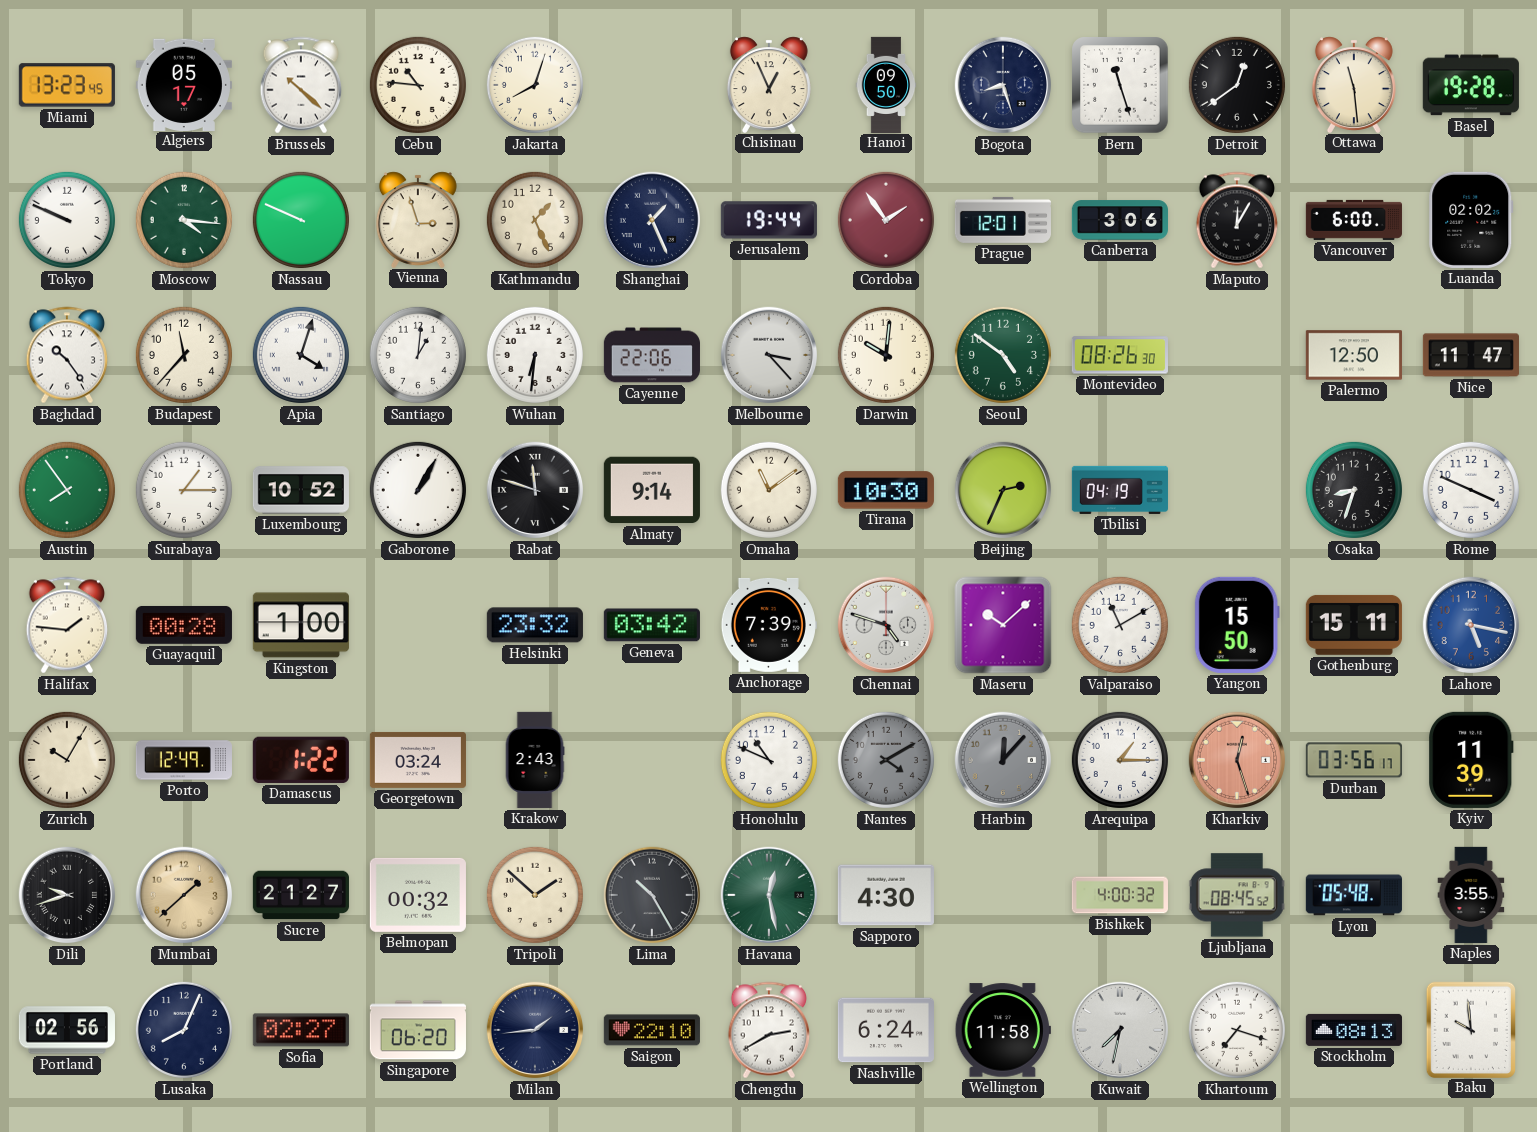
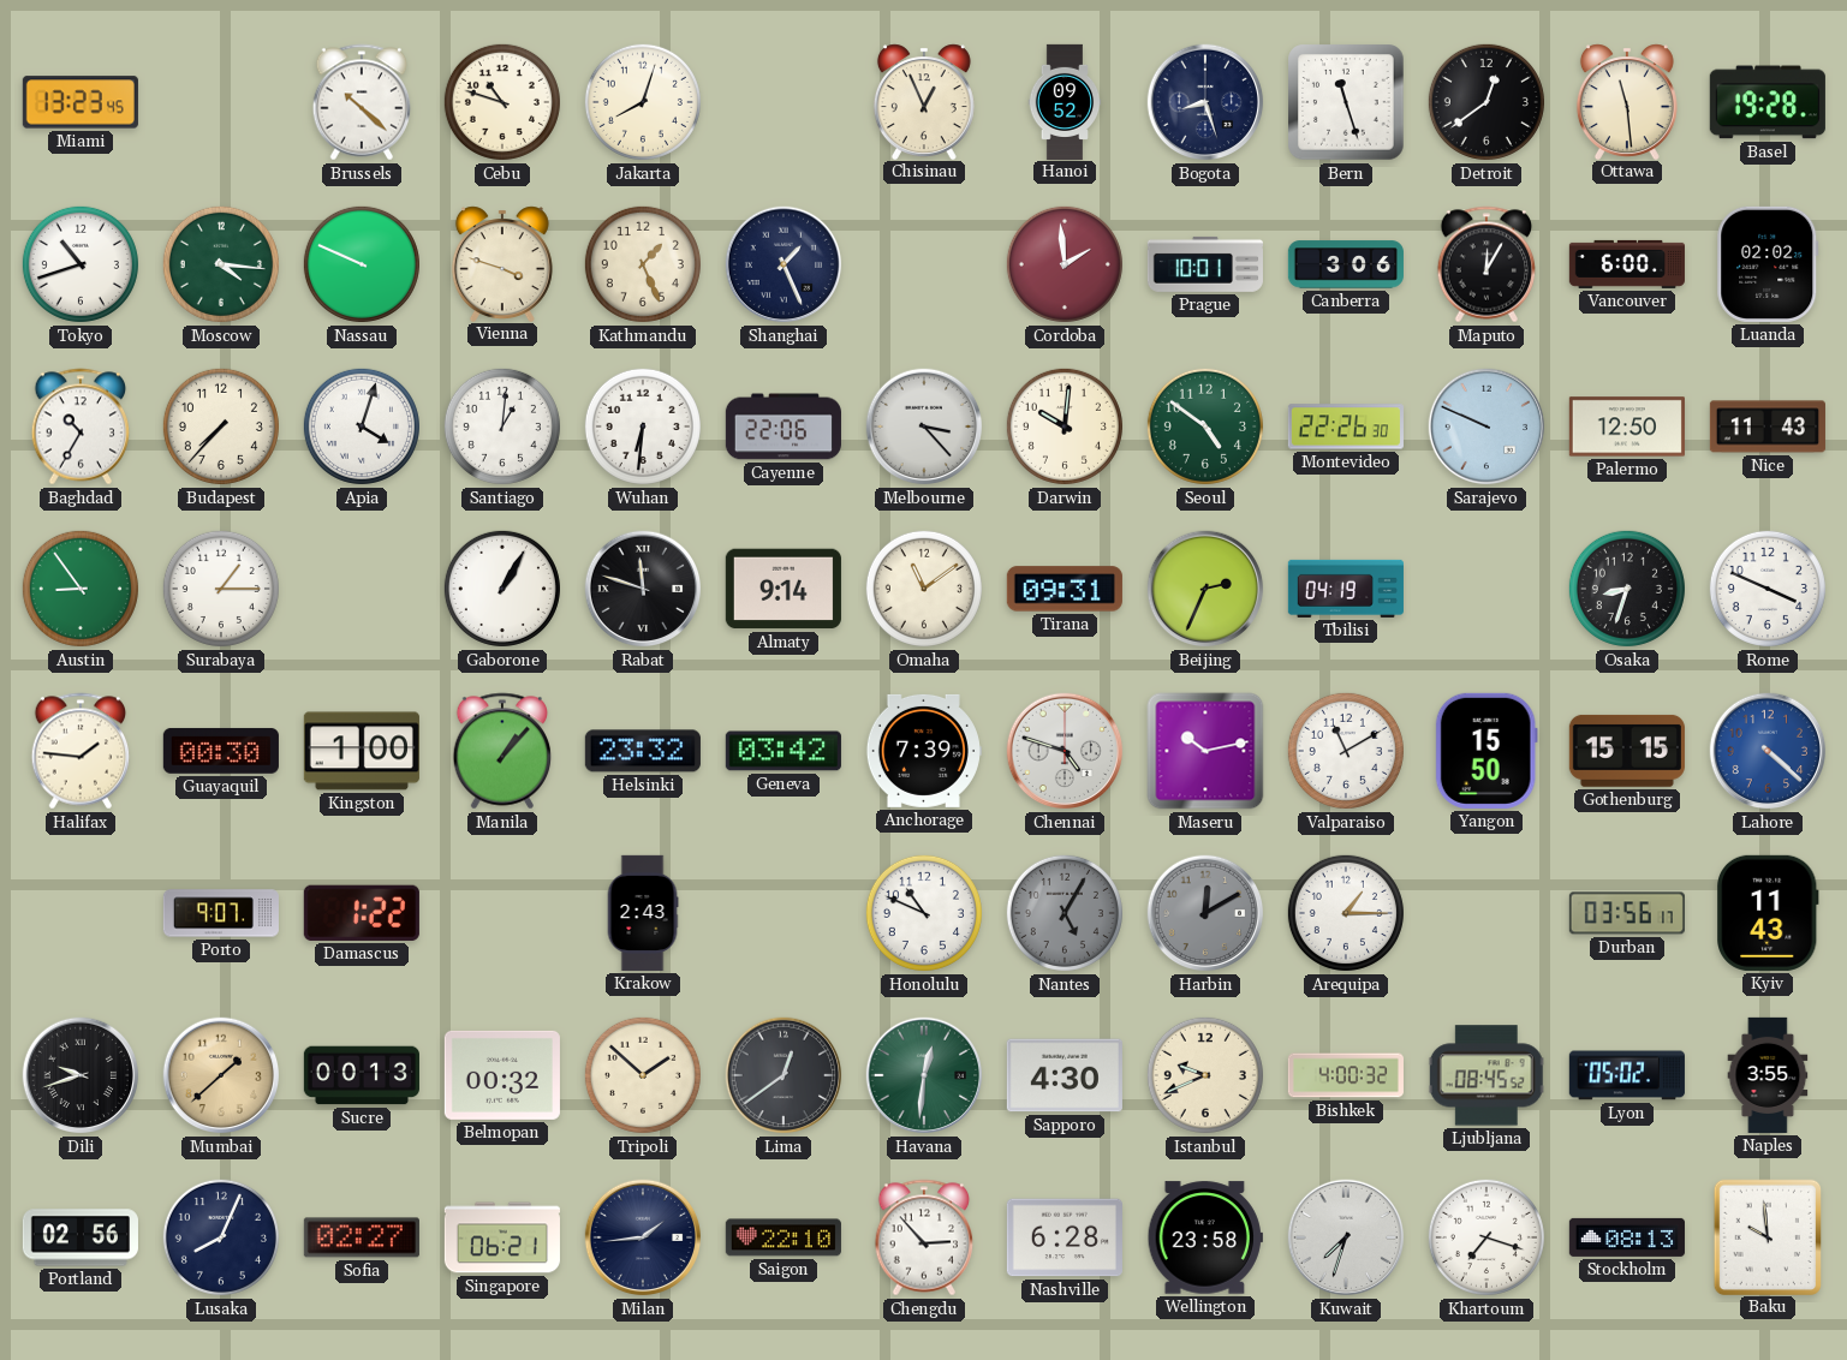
Algiers: 05:17 -> none (184, 84)
Cebu: 10:46 -> 10:48 (502, 102)
Hanoi: 09:50 -> 09:52 (1065, 101)
Tokyo: 9:49 -> 10:42 (81, 264)
Vienna: 2:57 -> 3:48 (502, 263)
Jerusalem: 19:44 -> none (769, 220)
Cordoba: 1:54 -> 1:59 (1065, 264)
Prague: 12:01 -> 10:01 (1205, 264)
Baghdad: 10:24 -> 10:35 (81, 427)
Budapest: 11:37 -> 7:37 (221, 427)
Montevideo: 08:26 -> 22:26 (1346, 427)
Sarajevo: none -> 9:49 (1486, 427)
Nice: 11:47 -> 11:43 (1768, 427)
Austin: 7:54 -> 8:54 (81, 589)
Luxembourg: 10:52 -> none (301, 490)
Tirana: 10:30 -> 09:31 (1065, 589)
Guayaquil: 00:28 -> 00:30 (221, 751)
Manila: none -> 1:07 (502, 751)
Maseru: 10:08 -> 10:13 (1205, 751)
Gothenburg: 15:11 -> 15:15 (1627, 751)
Lahore: 5:17 -> 4:22 (1768, 751)
Zurich: 10:05 -> none (67, 760)
Porto: 12:49 -> 9:07 (221, 913)
Georgetown: 03:24 -> none (418, 760)
Nantes: 4:10 -> 5:05 (1065, 913)
Harbin: 12:07 -> 12:10 (1205, 913)
Kharkiv: 12:27 -> none (1237, 760)
Kyiv: 11:39 -> 11:43 (1769, 913)
Sucre: 21:27 -> 00:13 (362, 1075)
Lima: 10:25 -> 12:39 (784, 1075)
Havana: 12:28 -> 12:31 (924, 1075)
Istanbul: none -> 9:41 (1205, 1075)
Lyon: 05:48 -> 05:02 (1627, 1075)
Singapore: 06:20 -> 06:21 (502, 1237)
Chengdu: 2:40 -> 2:53 (924, 1237)
Nashville: 6:24 -> 6:28 (1065, 1237)
Wellington: 11:58 -> 23:58 (1205, 1237)
Kuwait: 7:32 -> 7:33 (1346, 1237)
